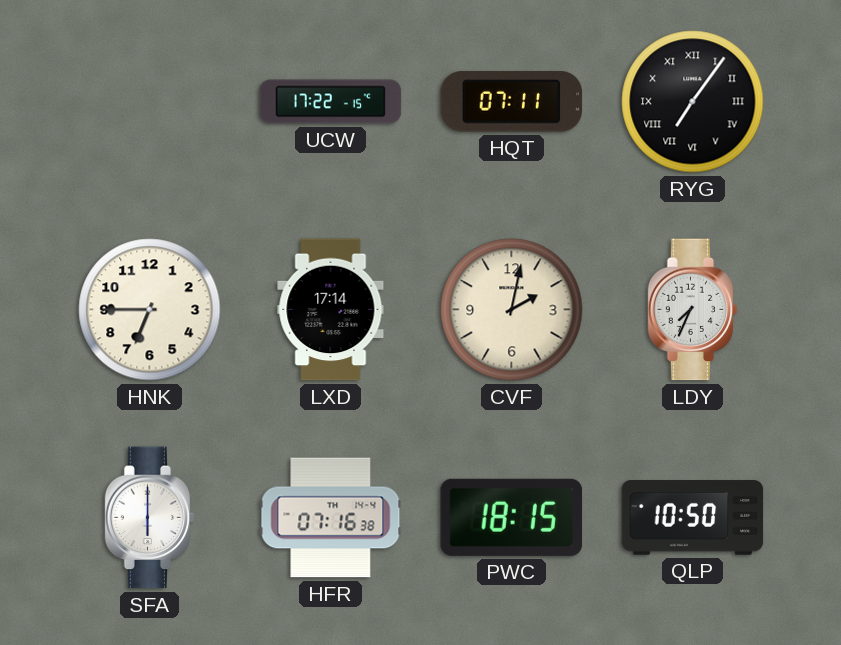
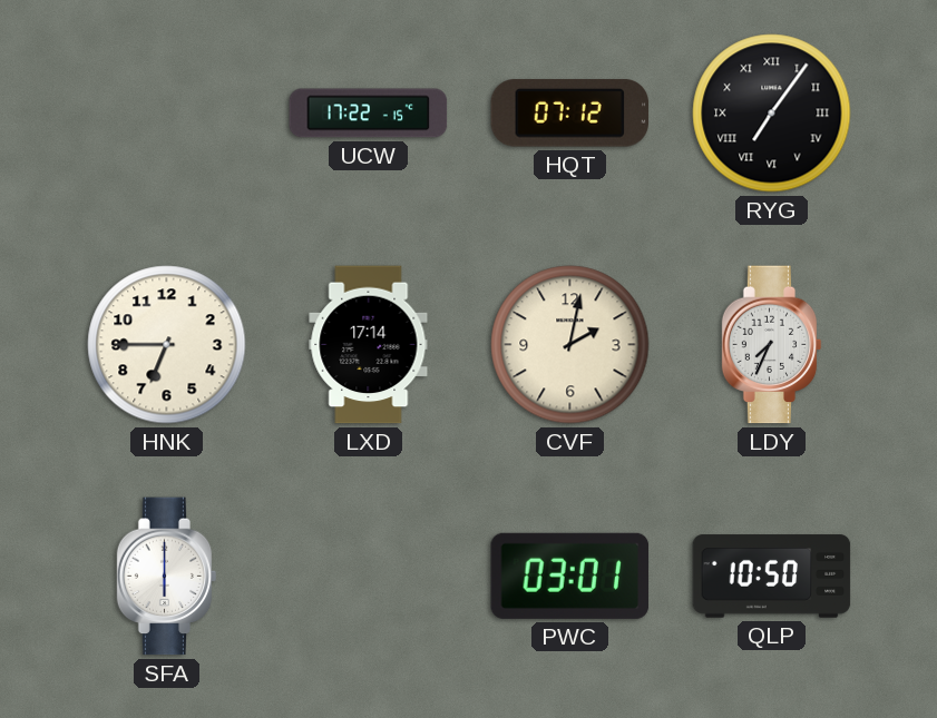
HQT: 07:11 -> 07:12 (570, 114)
HFR: 07:16 -> none (331, 518)
PWC: 18:15 -> 03:01 (570, 576)
